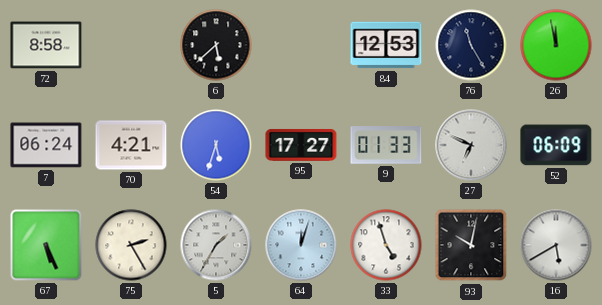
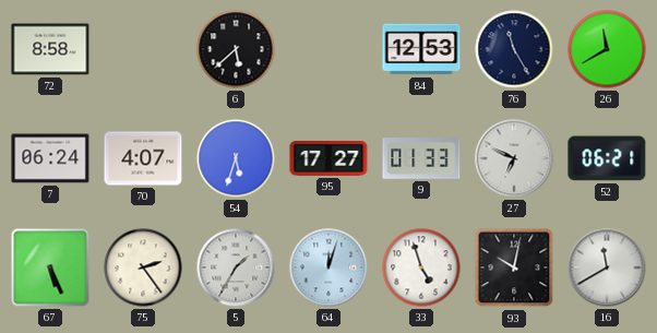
26: 11:58 -> 11:40 (607, 49)
70: 4:21 -> 4:07 (143, 158)
52: 06:09 -> 06:21 (607, 158)
75: 2:25 -> 2:24 (143, 267)
16: 5:40 -> 11:40 (607, 267)
